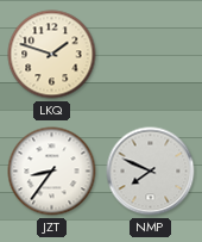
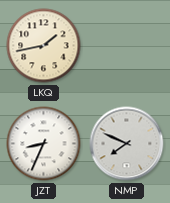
LKQ: 1:48 -> 1:43 (44, 46)
JZT: 8:36 -> 8:34 (44, 144)
